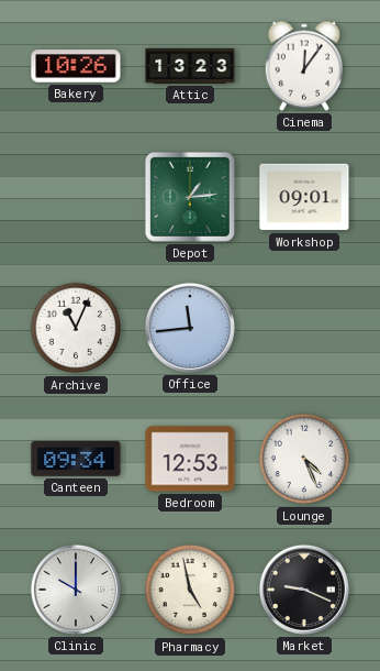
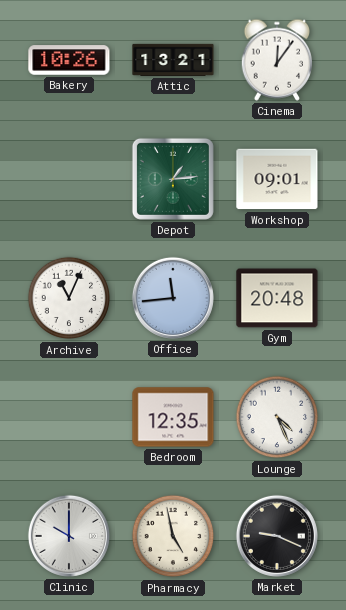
Attic: 13:23 -> 13:21 (173, 60)
Gym: none -> 20:48 (277, 298)
Canteen: 09:34 -> none (76, 460)
Bedroom: 12:53 -> 12:35 (173, 417)
